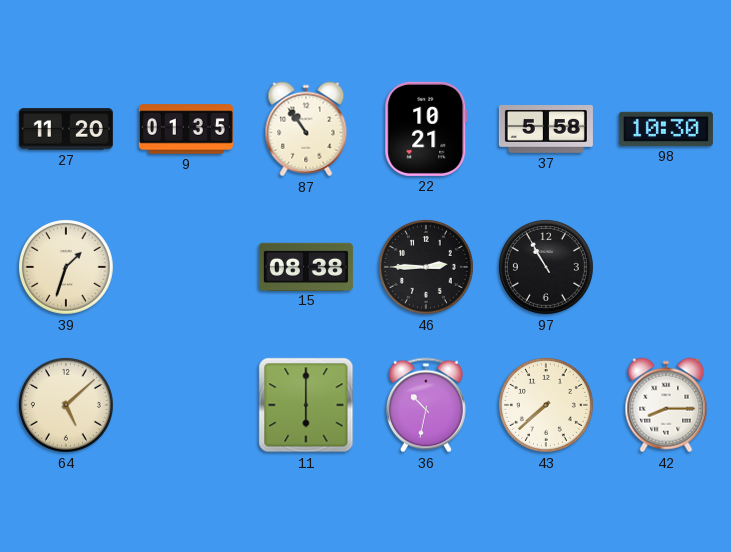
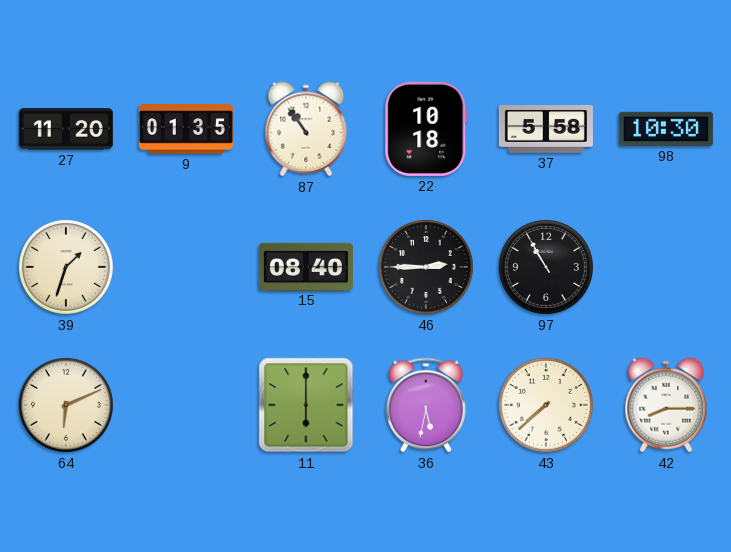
22: 10:21 -> 10:18 (426, 129)
15: 08:38 -> 08:40 (306, 266)
64: 5:08 -> 6:11 (66, 405)
36: 10:32 -> 5:32 (426, 405)
